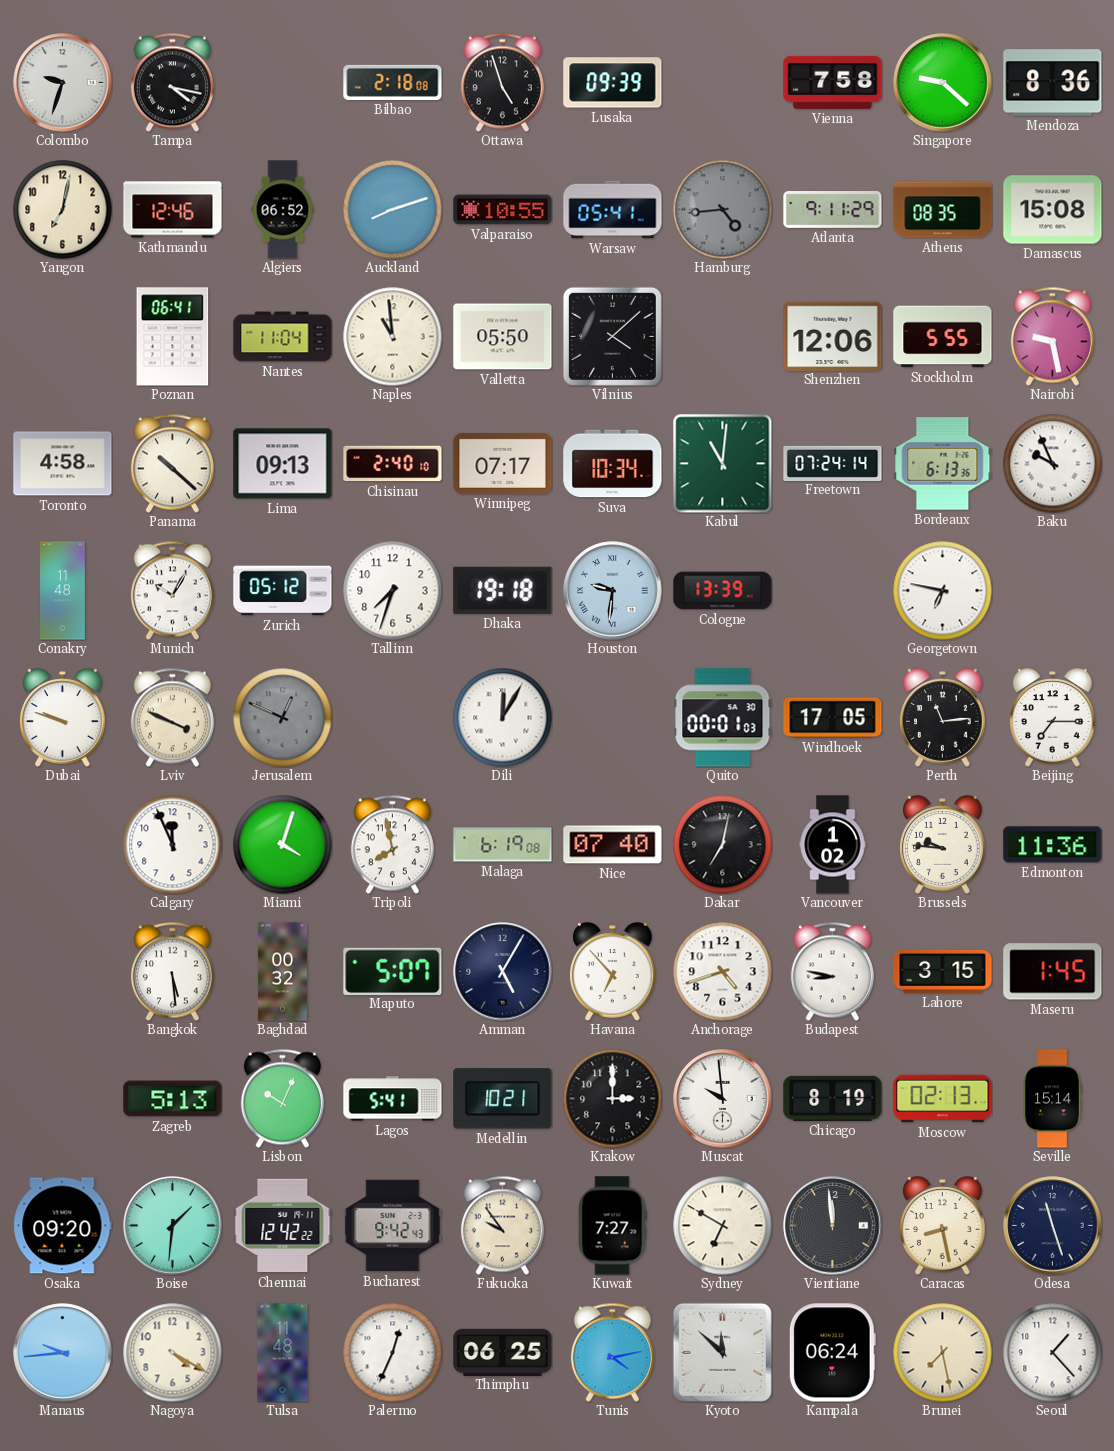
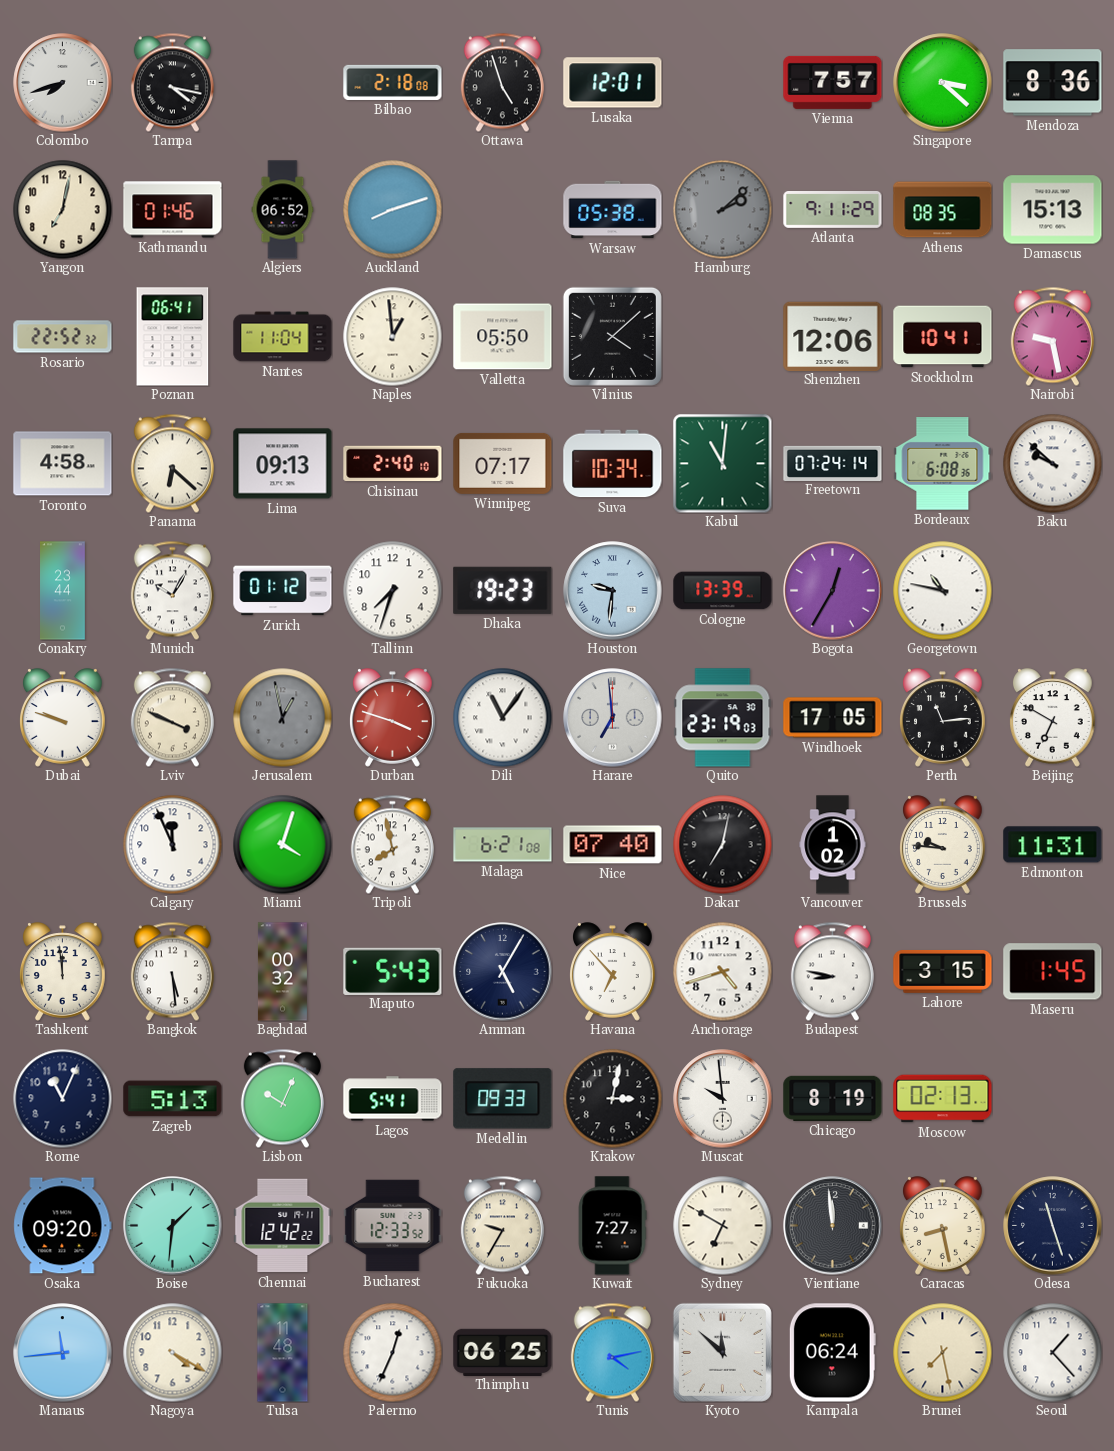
Colombo: 9:33 -> 7:42 (63, 83)
Lusaka: 09:39 -> 12:01 (613, 83)
Vienna: 7:58 -> 7:57 (833, 82)
Singapore: 9:22 -> 3:22 (943, 83)
Kathmandu: 12:46 -> 01:46 (173, 210)
Valparaiso: 10:55 -> none (503, 210)
Warsaw: 05:41 -> 05:38 (613, 210)
Hamburg: 4:44 -> 2:08 (723, 210)
Damascus: 15:08 -> 15:13 (1053, 210)
Rosario: none -> 22:52 (63, 337)
Naples: 10:59 -> 12:59 (393, 337)
Stockholm: 5:55 -> 10:41 (943, 337)
Panama: 10:22 -> 6:22 (172, 463)
Bordeaux: 6:13 -> 6:08 (943, 464)
Baku: 9:56 -> 9:52 (1053, 464)
Conakry: 11:48 -> 23:44 (63, 591)
Zurich: 05:12 -> 01:12 (283, 591)
Dhaka: 19:18 -> 19:23 (503, 590)
Bogota: none -> 12:35 (833, 591)
Georgetown: 6:47 -> 10:47 (943, 591)
Jerusalem: 12:49 -> 12:58 (283, 718)
Durban: none -> 3:48 (393, 718)
Dili: 12:05 -> 11:06 (503, 718)
Harare: none -> 6:59 (613, 718)
Quito: 00:01 -> 23:19 (723, 718)
Beijing: 7:15 -> 6:50 (1053, 718)
Malaga: 6:19 -> 6:21 (503, 845)
Edmonton: 11:36 -> 11:31 (1053, 845)
Tashkent: none -> 11:59 (63, 972)
Maputo: 5:07 -> 5:43 (393, 971)
Rome: none -> 11:04 (63, 1099)
Medellin: 10:21 -> 09:33 (503, 1099)
Krakow: 3:00 -> 3:02 (613, 1099)
Seville: 15:14 -> none (1052, 1099)
Bucharest: 9:42 -> 12:33 (393, 1226)
Fukuoka: 9:54 -> 9:35 (502, 1225)
Manaus: 9:44 -> 11:44 (63, 1353)
